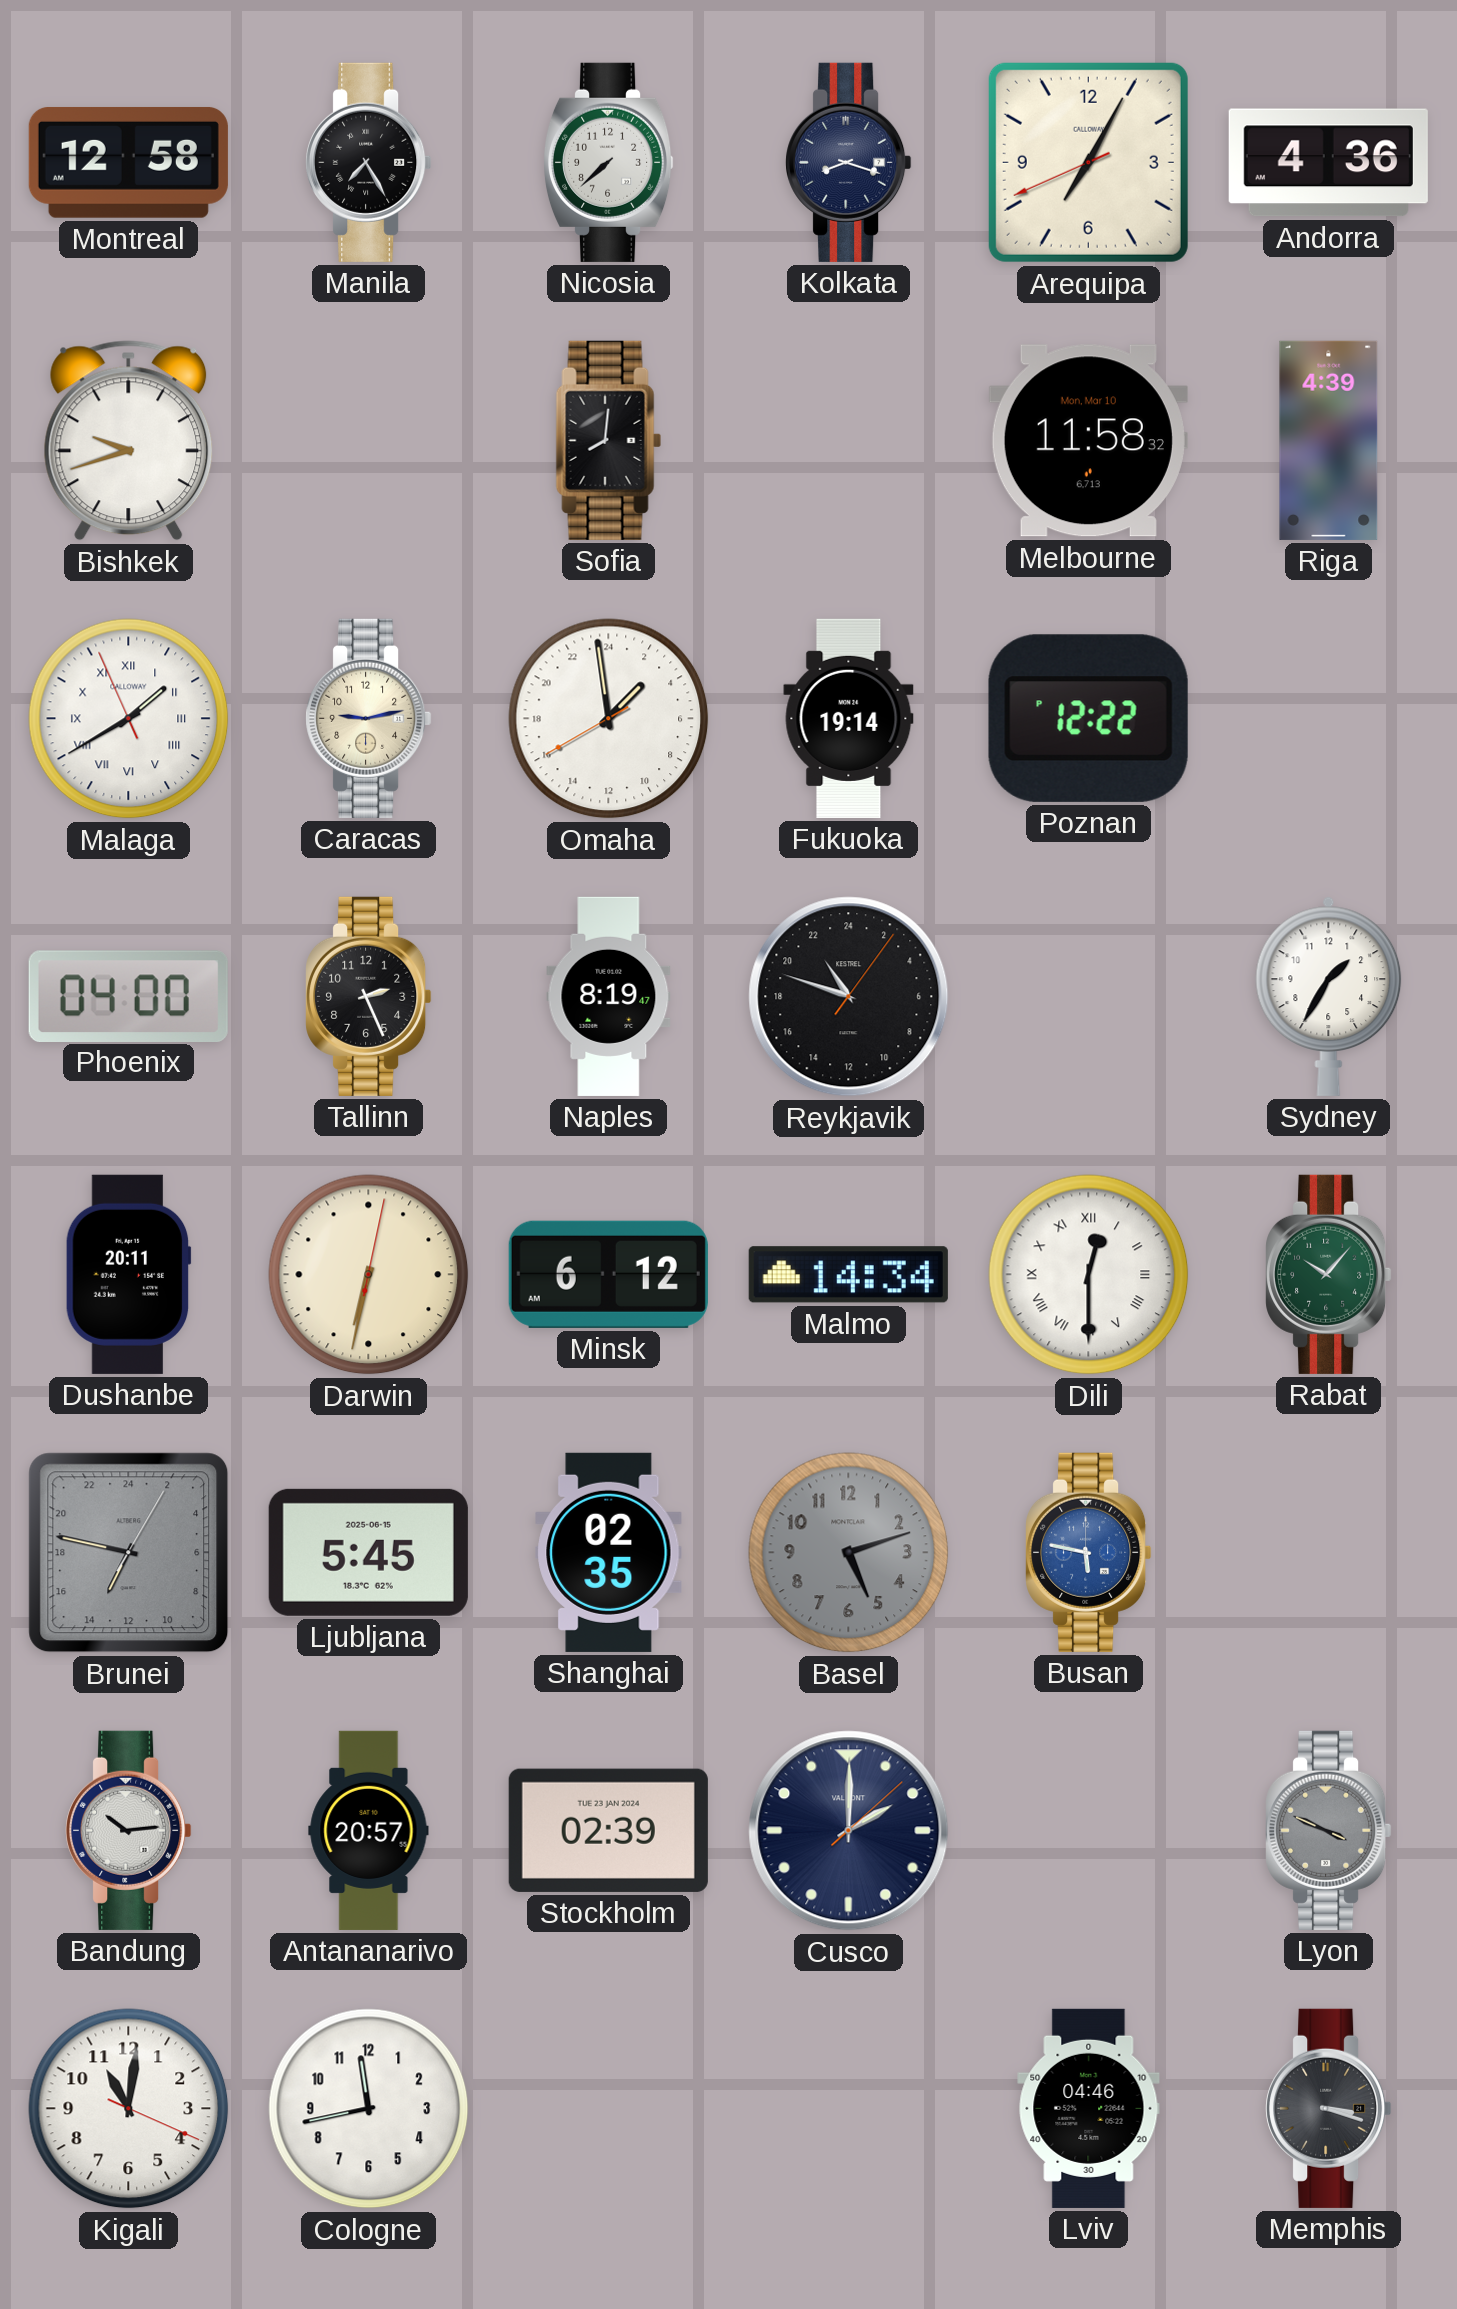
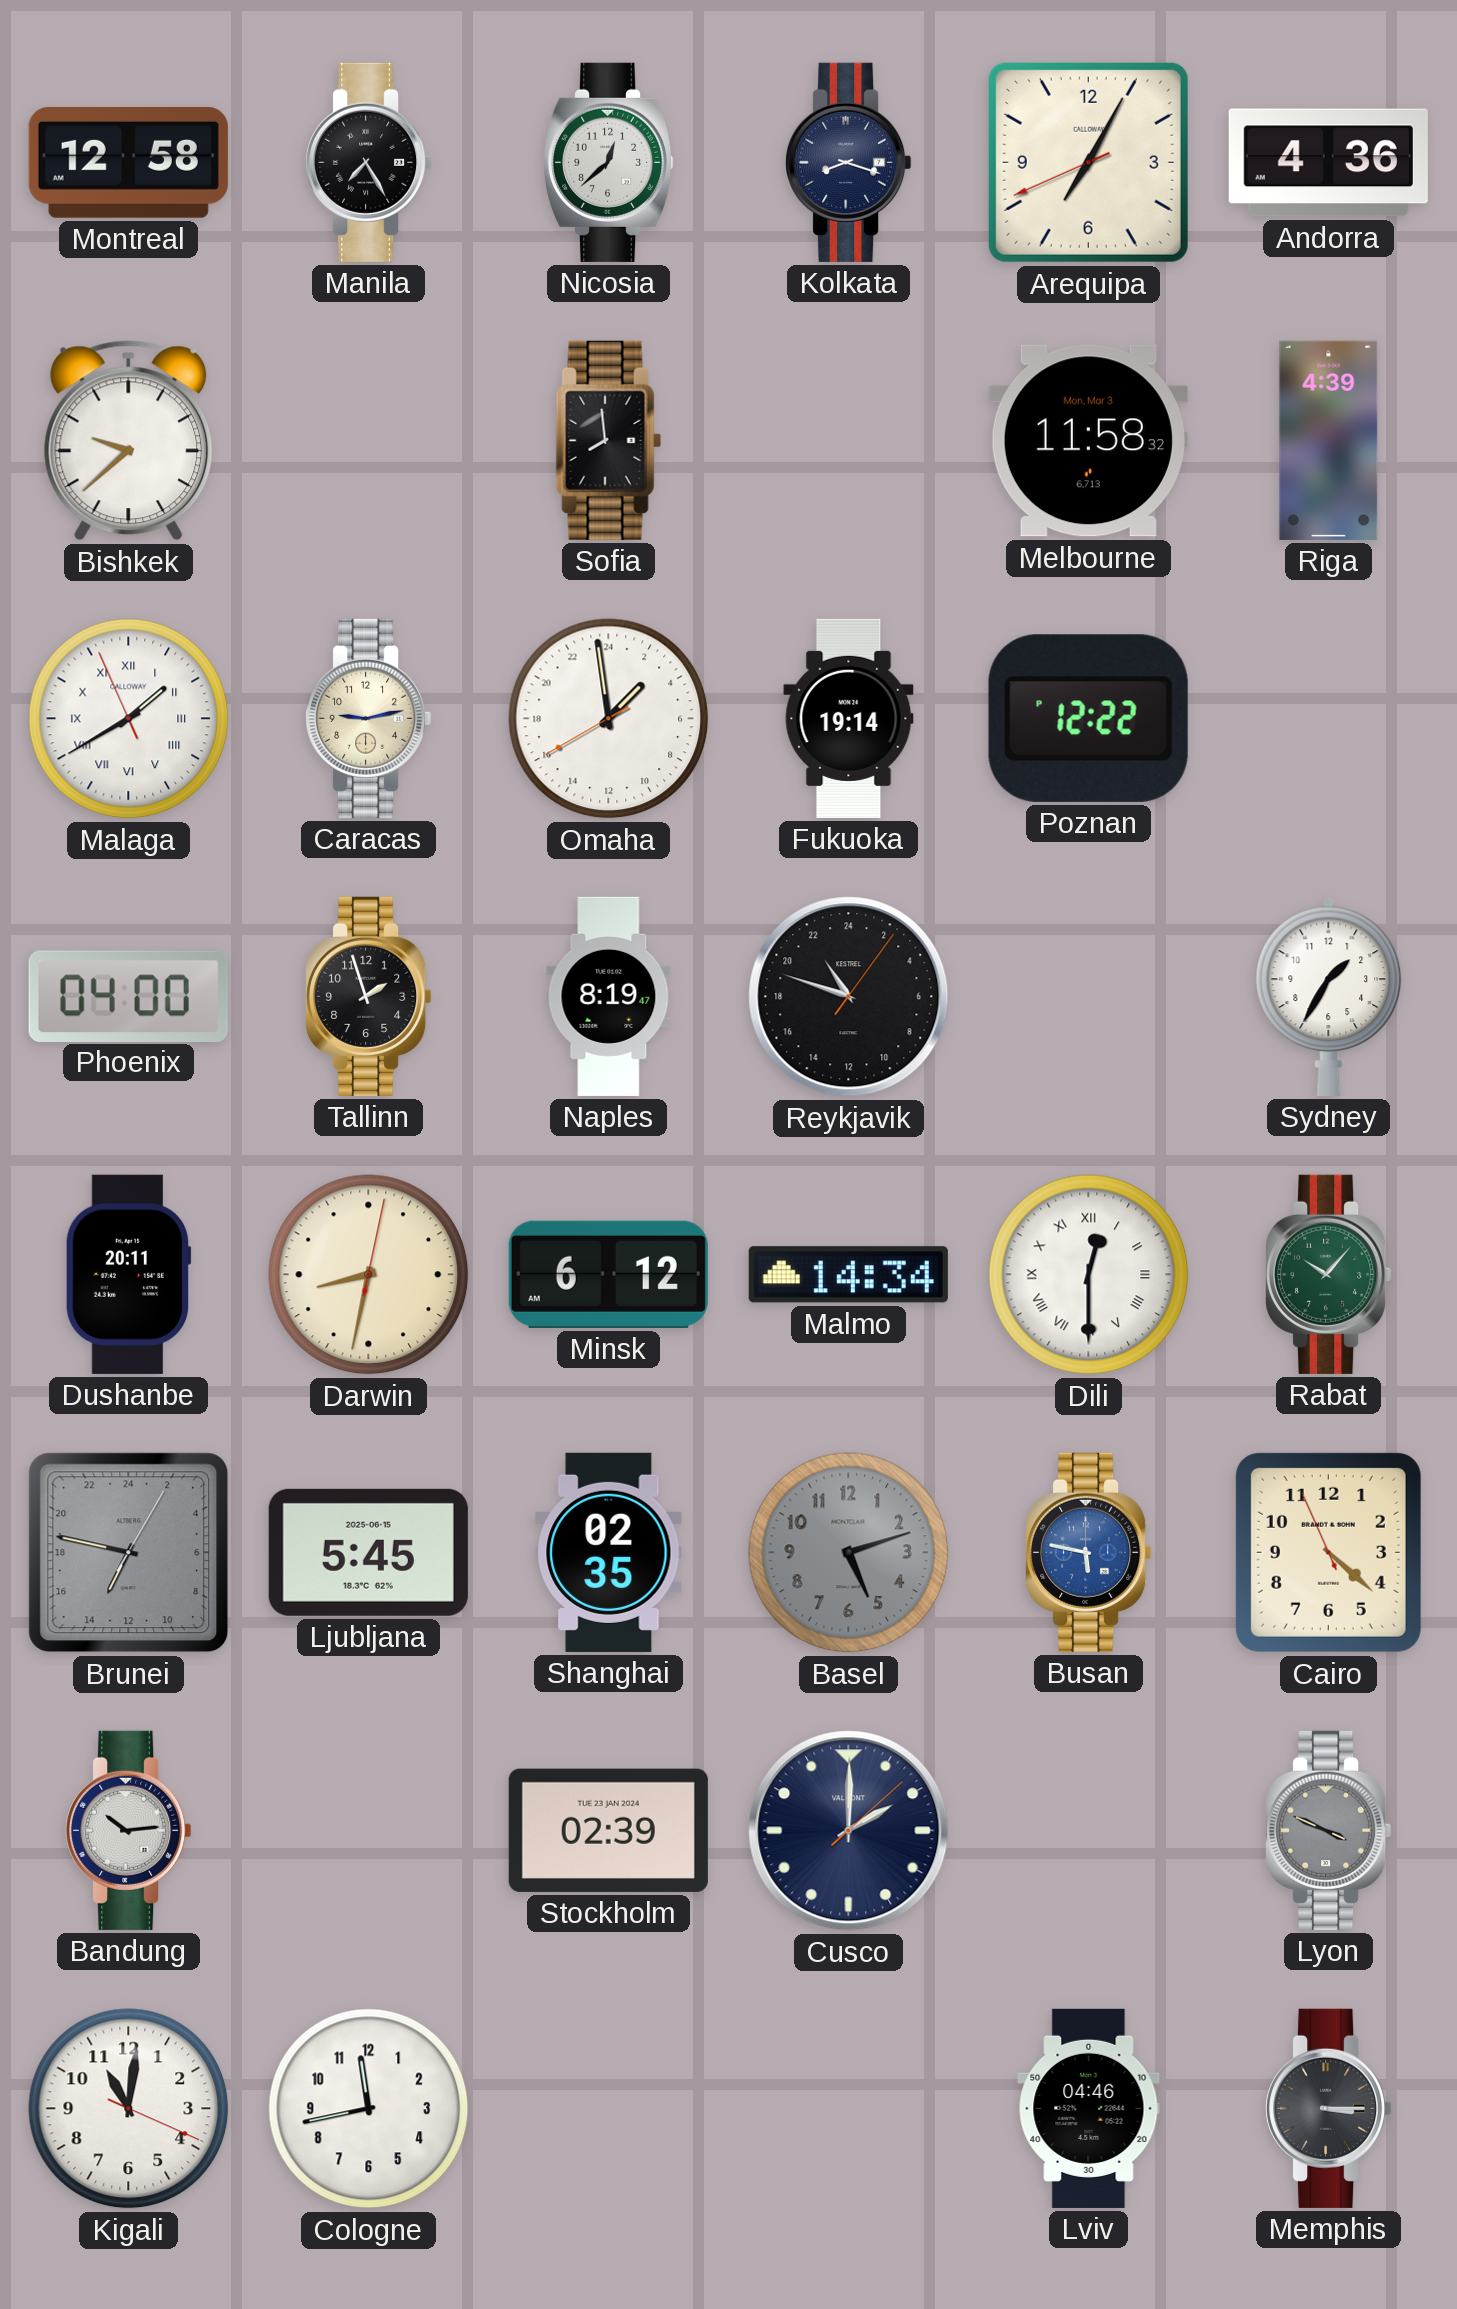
Nicosia: 7:38 -> 12:38 (608, 162)
Bishkek: 9:42 -> 9:38 (129, 441)
Sofia: 8:01 -> 7:59 (609, 440)
Melbourne date: Mon, Mar 10 -> Mon, Mar 3 (1088, 441)
Tallinn: 2:26 -> 1:57 (369, 996)
Darwin: 6:32 -> 8:32 (369, 1275)
Cairo: none -> 4:21 (1328, 1552)
Antananarivo: 20:57 -> none (369, 1830)
Memphis: 3:18 -> 3:15 (1329, 2108)
